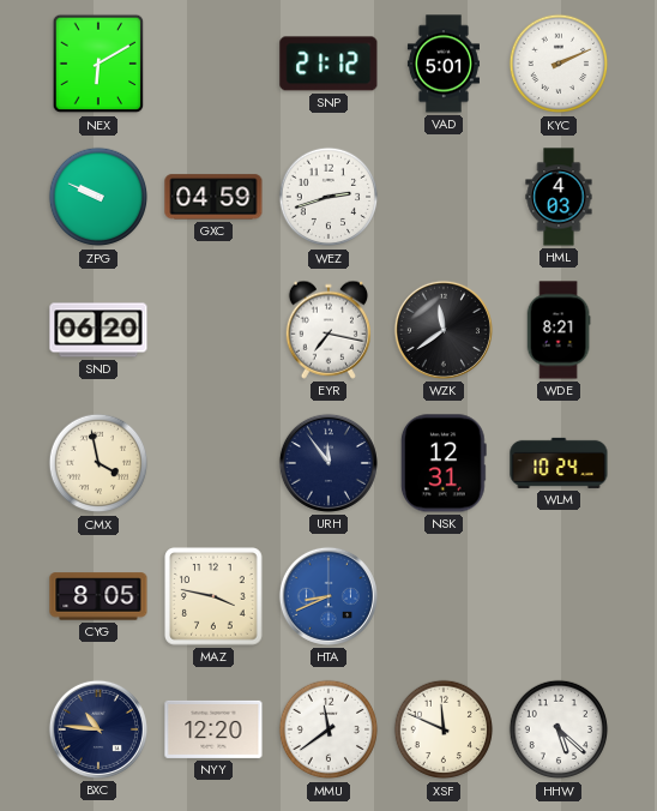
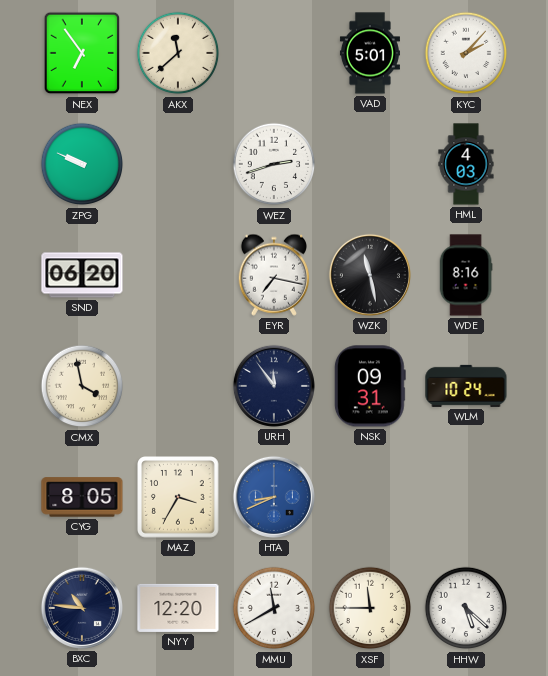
NEX: 6:10 -> 6:54 (82, 53)
AKX: none -> 11:38 (178, 53)
SNP: 21:12 -> none (328, 64)
KYC: 2:11 -> 2:07 (466, 53)
GXC: 04:59 -> none (213, 197)
WZK: 11:39 -> 11:28 (370, 275)
WDE: 8:21 -> 8:16 (466, 275)
NSK: 12:31 -> 09:31 (370, 386)
MAZ: 3:47 -> 3:35 (178, 497)
MMU: 11:39 -> 11:40 (274, 608)
XSF: 11:49 -> 11:45 (370, 608)
